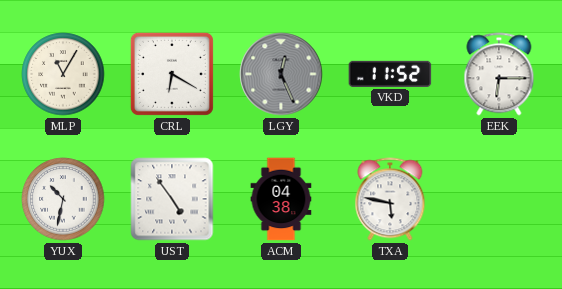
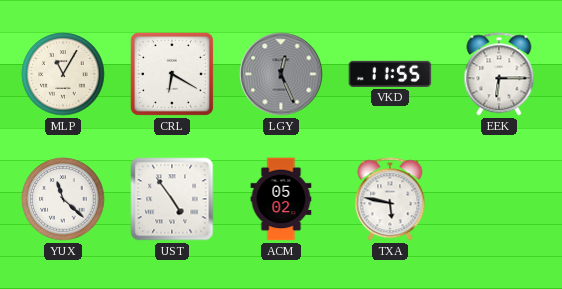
VKD: 11:52 -> 11:55 (390, 74)
YUX: 10:32 -> 11:22 (63, 199)
ACM: 04:38 -> 05:02 (281, 199)
